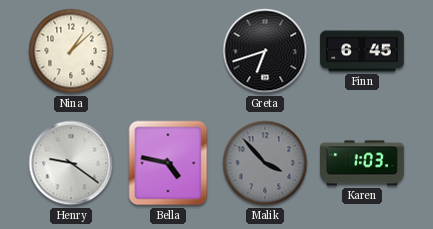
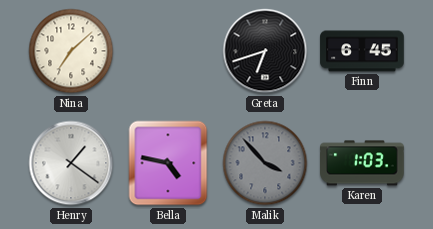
Nina: 1:08 -> 7:08 (71, 51)
Henry: 9:21 -> 1:21 (71, 163)
